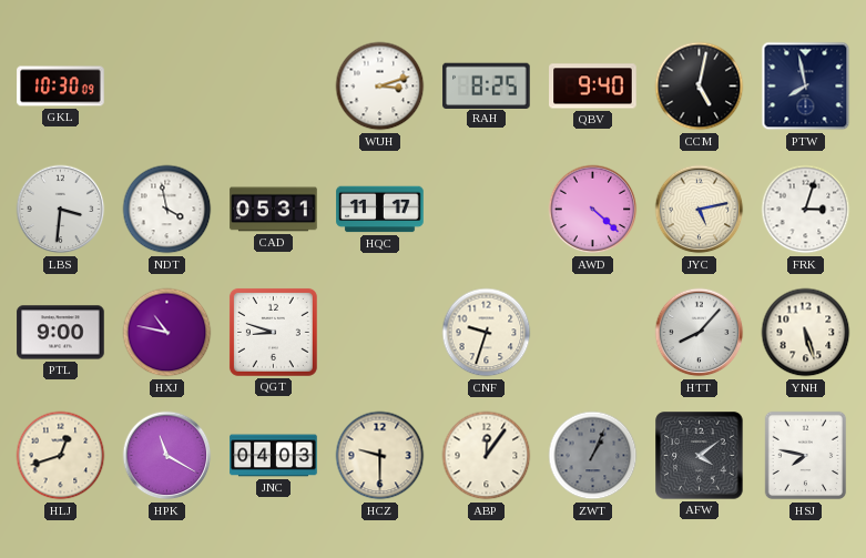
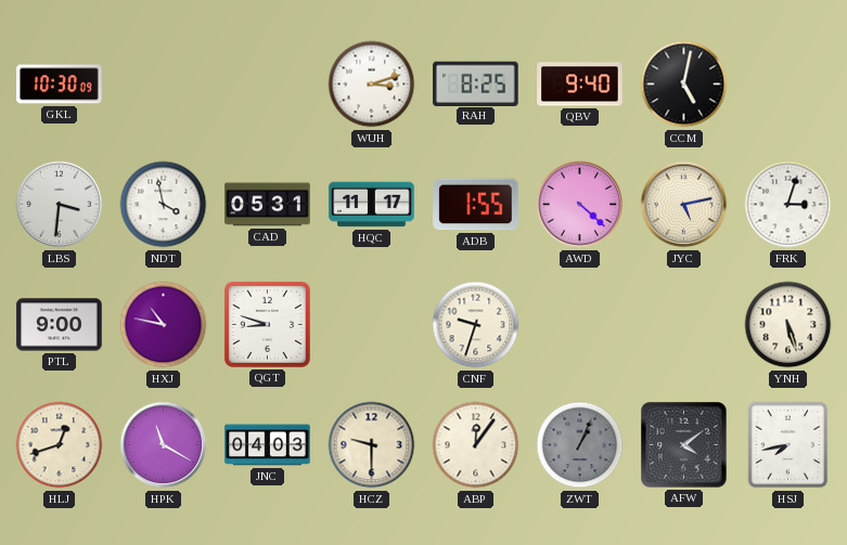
PTW: 7:58 -> none (806, 87)
ADB: none -> 1:55 (476, 205)
HTT: 8:07 -> none (700, 333)
HSJ: 7:47 -> 7:43 (788, 445)
